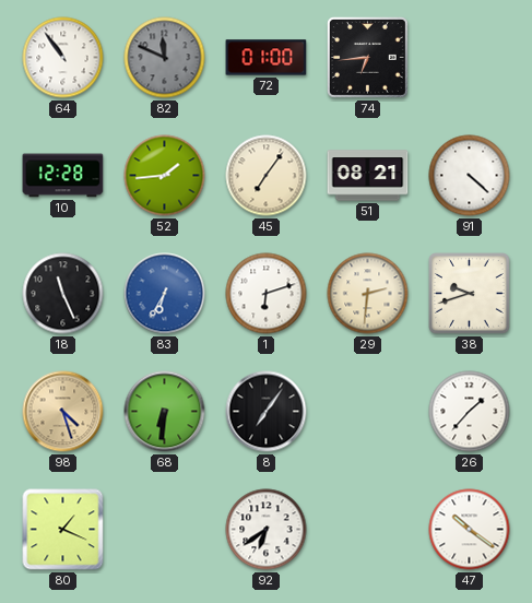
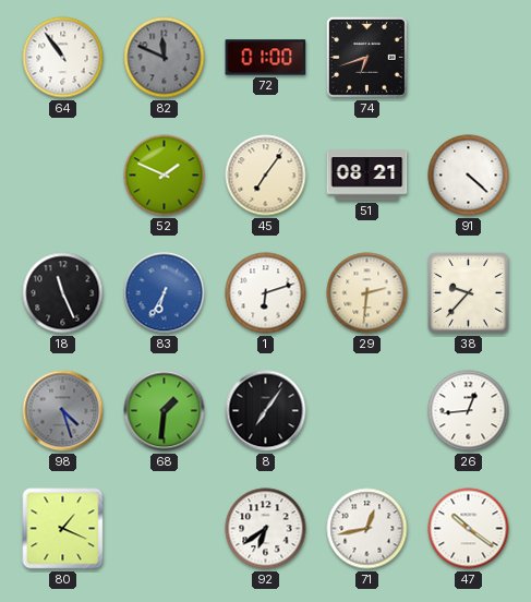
74: 6:44 -> 6:42 (366, 57)
10: 12:28 -> none (63, 176)
52: 1:44 -> 1:49 (165, 176)
38: 9:42 -> 9:37 (469, 293)
98 dial: champagne -> grey (63, 411)
68: 6:31 -> 1:31 (165, 411)
26: 1:37 -> 12:44 (469, 411)
71: none -> 12:43 (367, 529)
